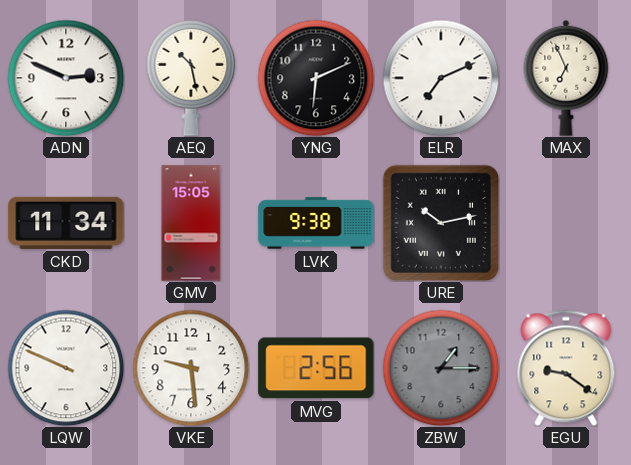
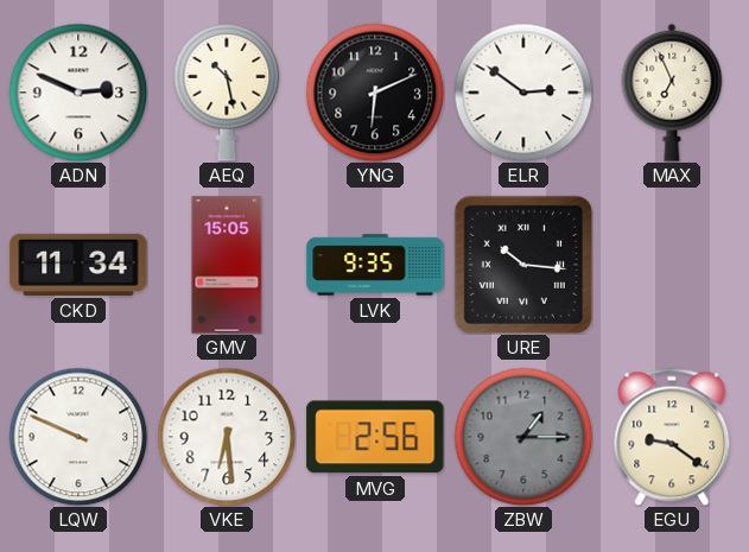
ELR: 7:11 -> 2:51 (523, 93)
LVK: 9:38 -> 9:35 (375, 265)
URE: 10:13 -> 10:16 (523, 265)
VKE: 9:29 -> 6:29 (227, 437)
